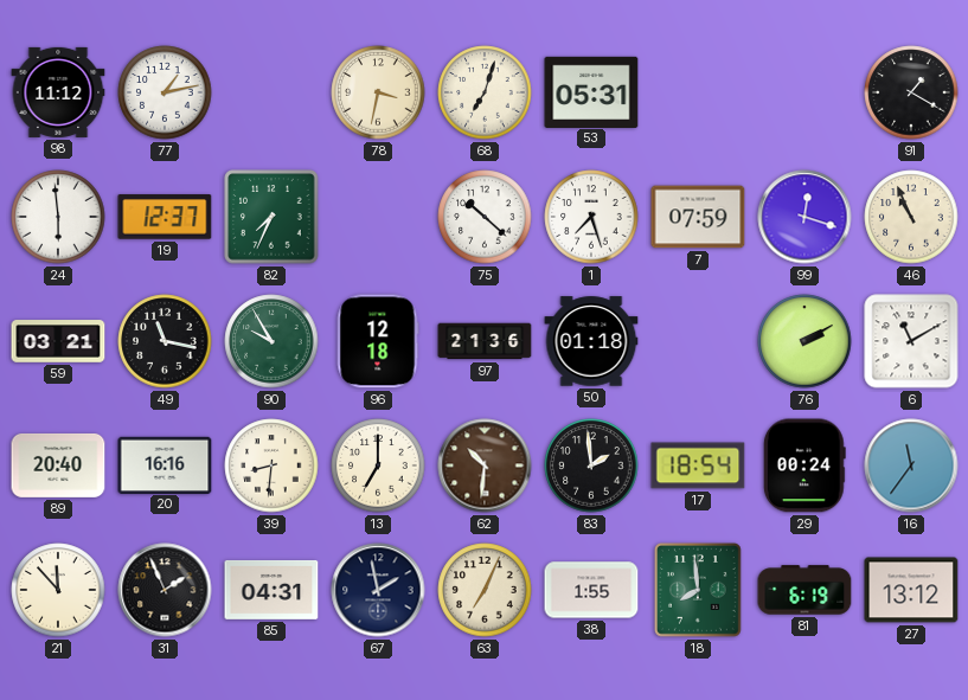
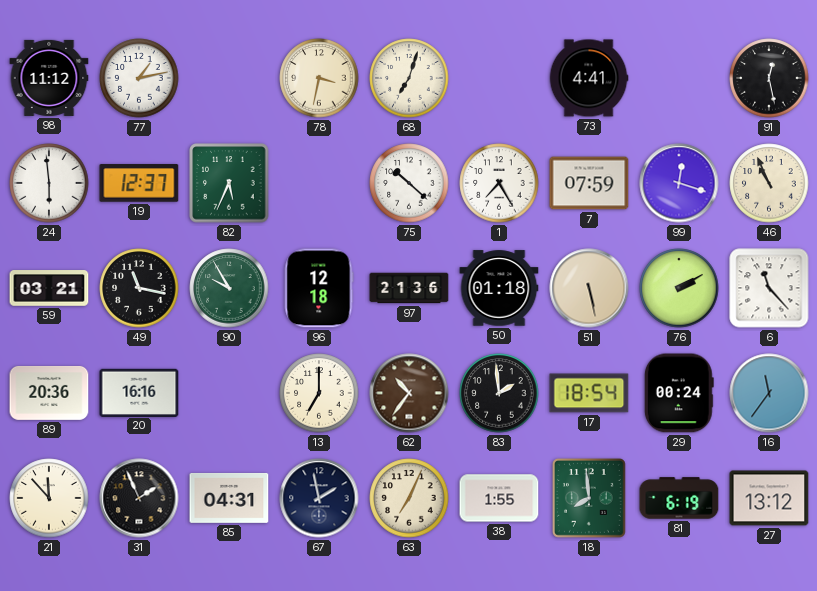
53: 05:31 -> none (591, 91)
73: none -> 4:41 (589, 78)
91: 1:20 -> 12:28 (769, 78)
82: 7:34 -> 5:34 (229, 183)
1: 7:27 -> 7:25 (499, 183)
51: none -> 5:28 (589, 288)
6: 11:10 -> 11:23 (769, 288)
89: 20:40 -> 20:36 (49, 393)
39: 8:31 -> none (271, 465)
62: 10:31 -> 10:36 (409, 393)
